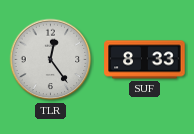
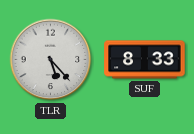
TLR: 12:24 -> 5:23 (51, 60)
